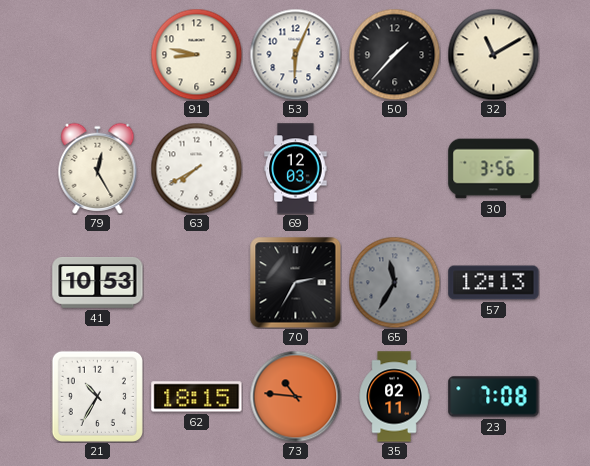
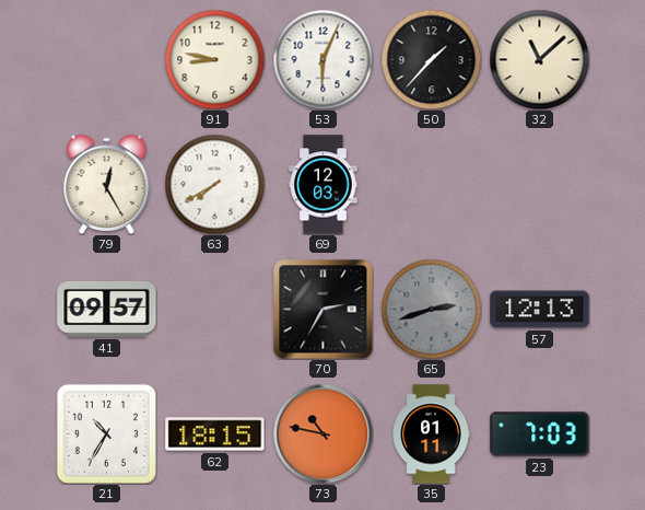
32: 11:10 -> 11:08 (539, 59)
30: 3:56 -> none (494, 169)
41: 10:53 -> 09:57 (107, 310)
65: 11:35 -> 2:42 (431, 309)
73: 10:46 -> 10:47 (322, 433)
35: 02:11 -> 01:11 (431, 434)
23: 7:08 -> 7:03 (540, 434)
